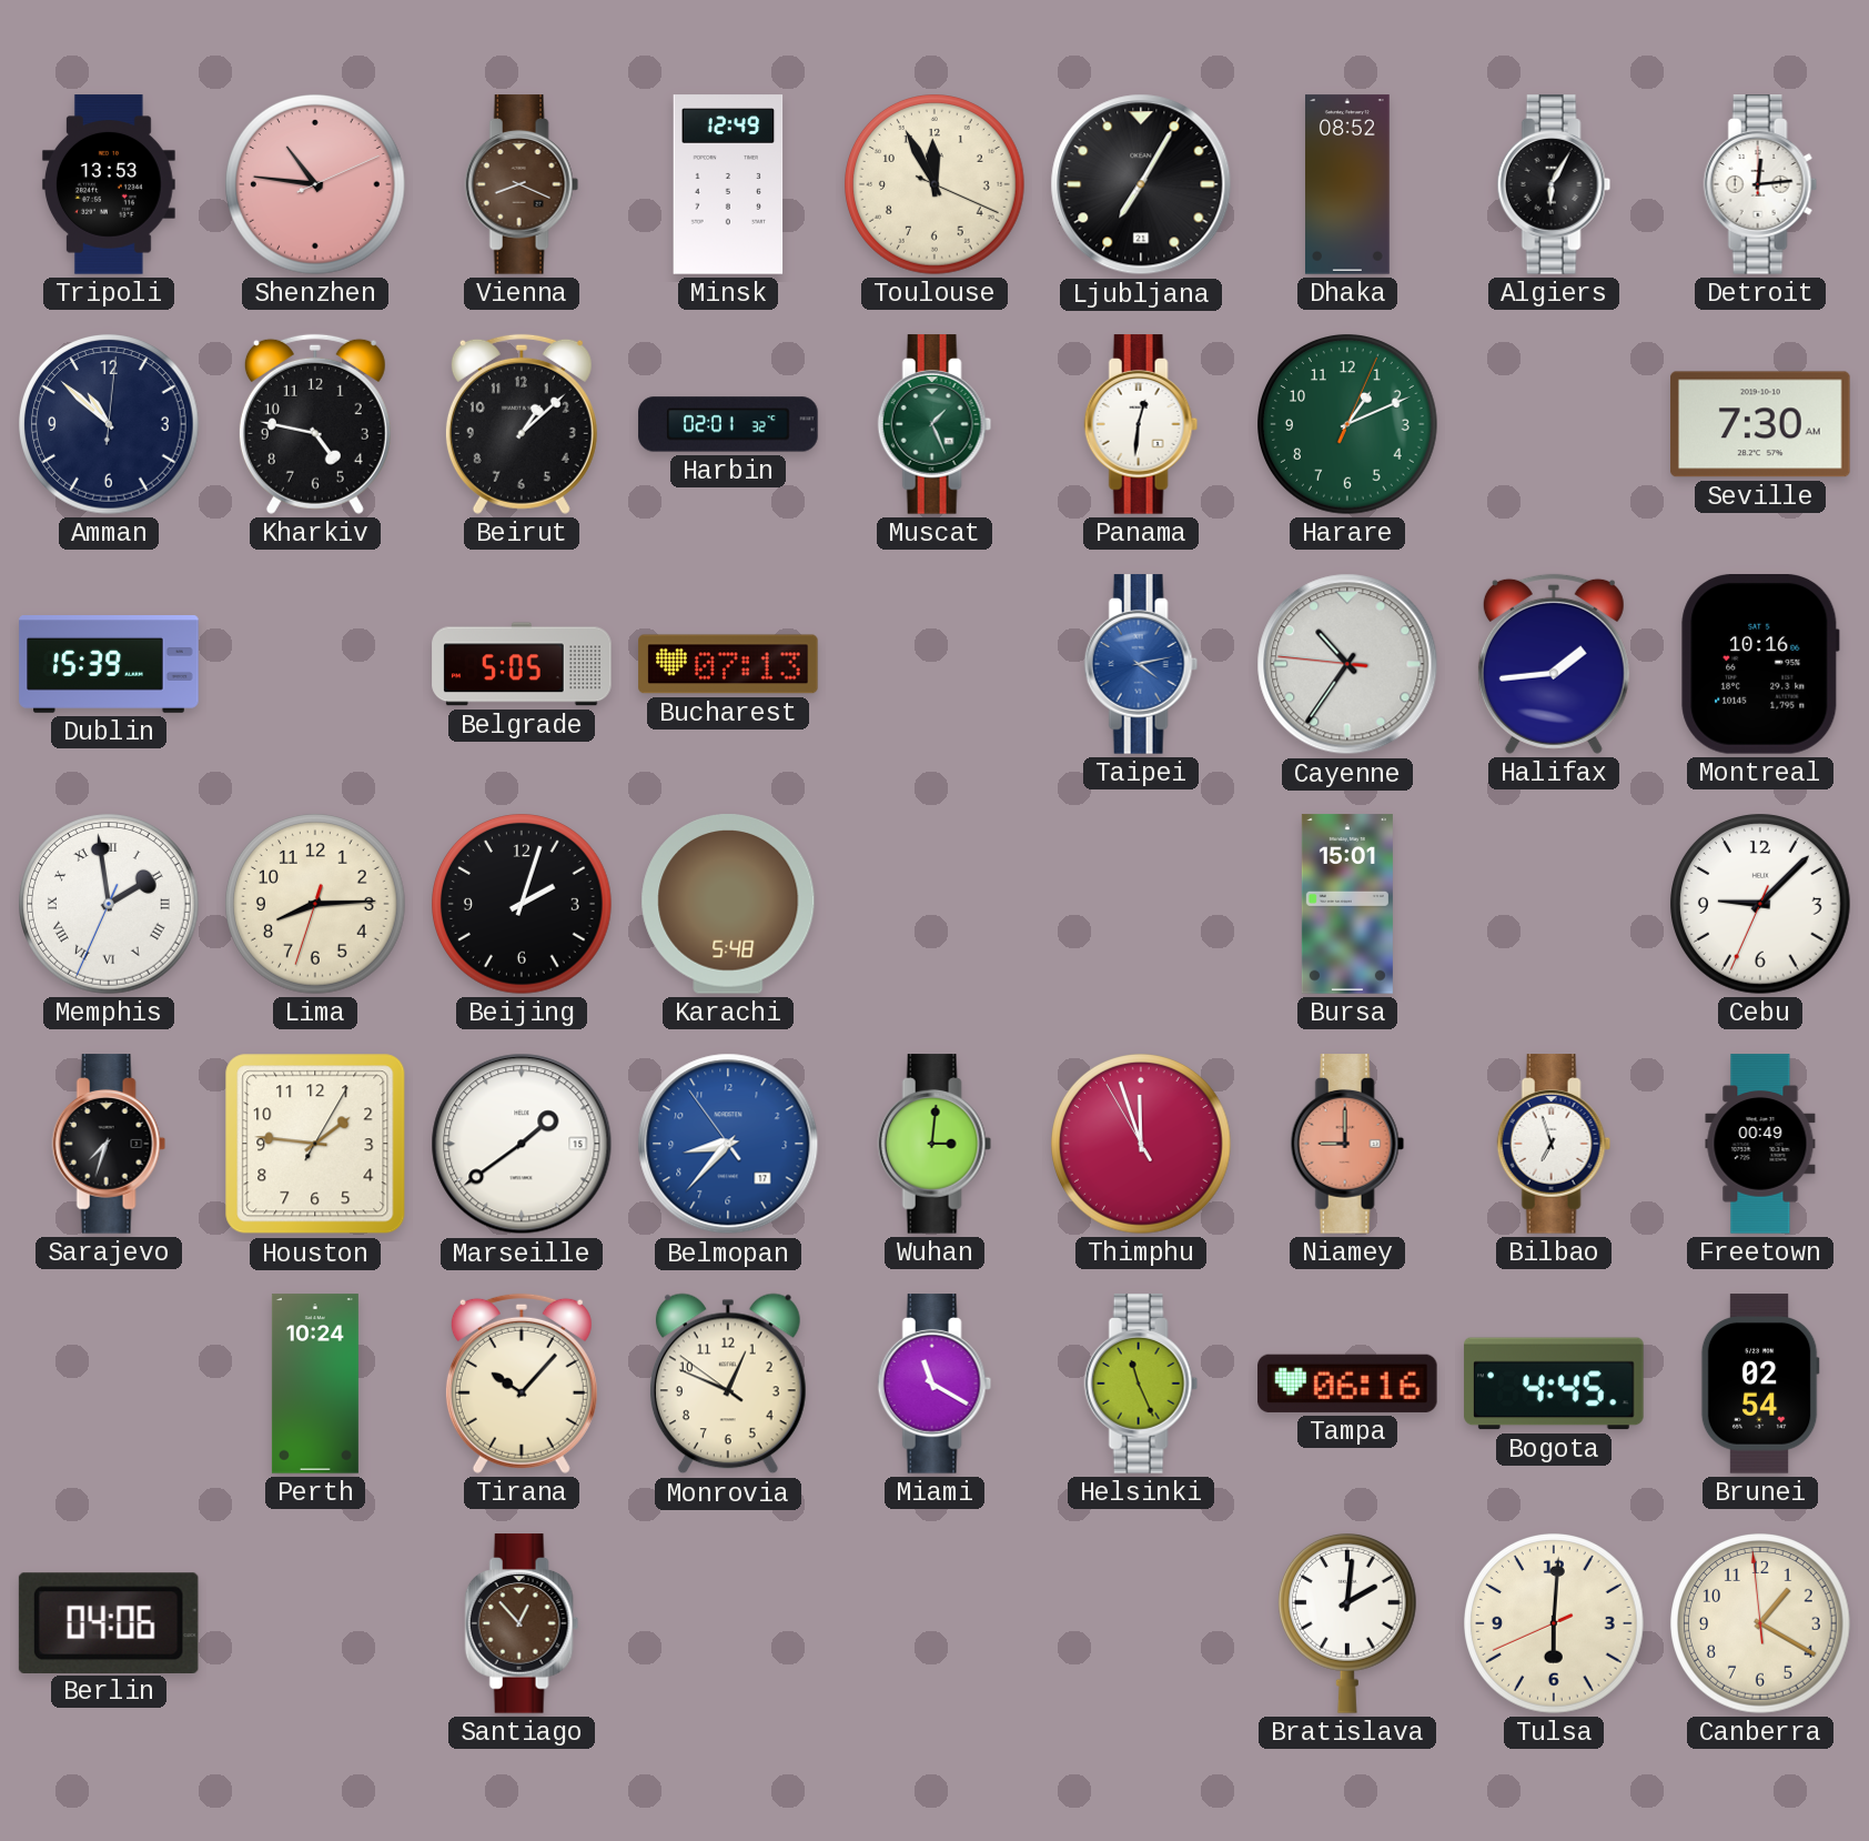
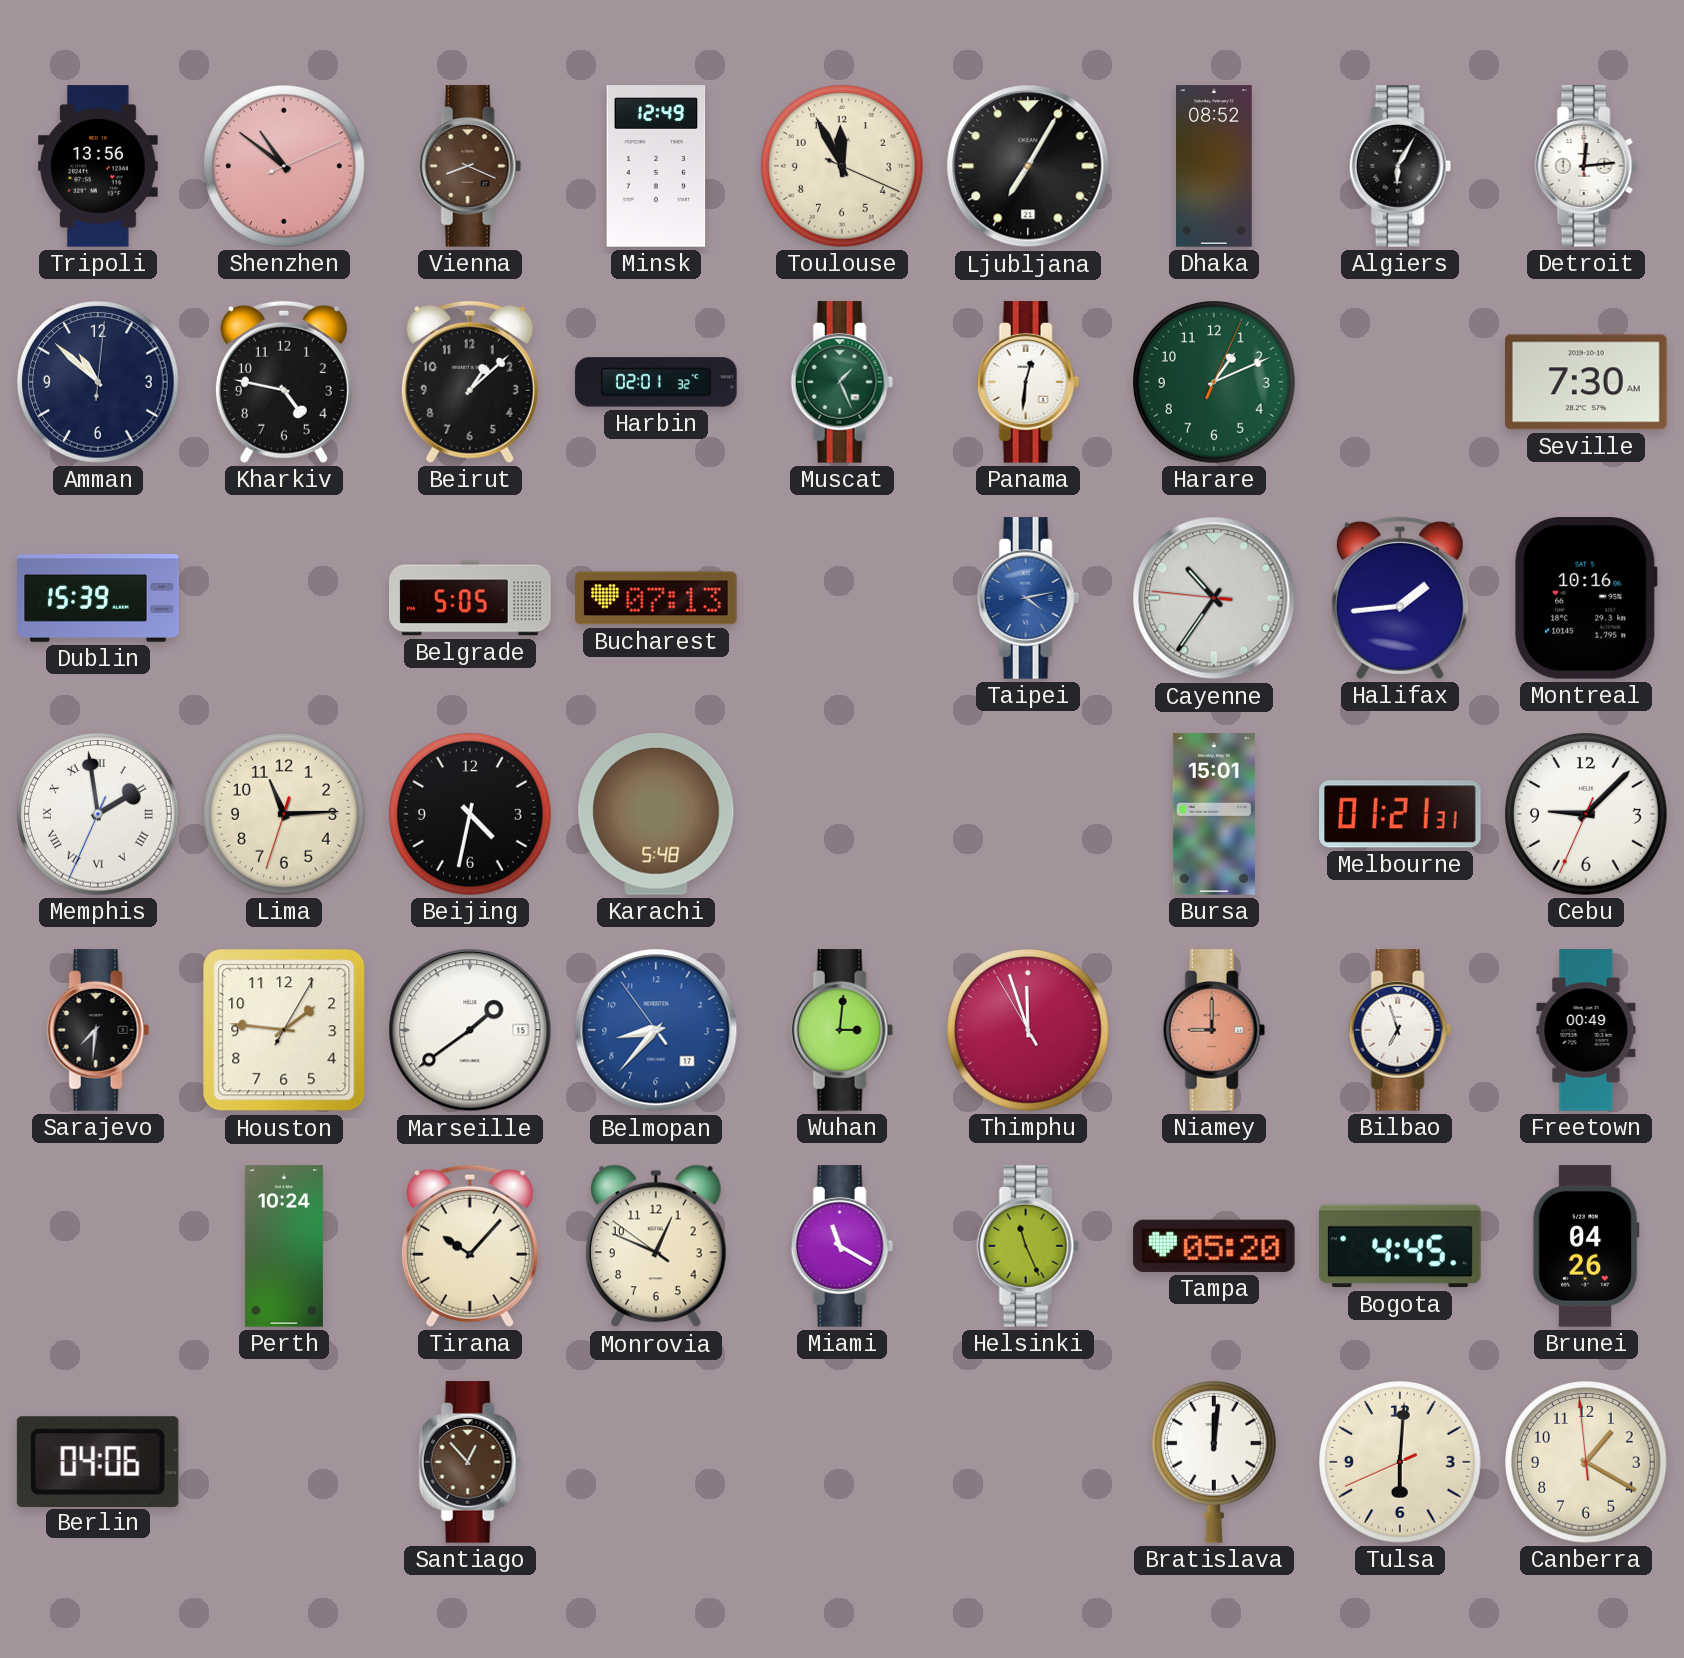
Tripoli: 13:53 -> 13:56 (98, 166)
Shenzhen: 10:46 -> 10:51 (285, 167)
Lima: 8:14 -> 11:14 (285, 815)
Beijing: 2:03 -> 4:32 (471, 815)
Melbourne: none -> 01:21 (1400, 814)
Sarajevo: 7:33 -> 7:31 (98, 1030)
Tampa: 06:16 -> 05:20 (1214, 1246)
Brunei: 02:54 -> 04:26 (1586, 1246)
Bratislava: 2:01 -> 12:01 (1214, 1462)
